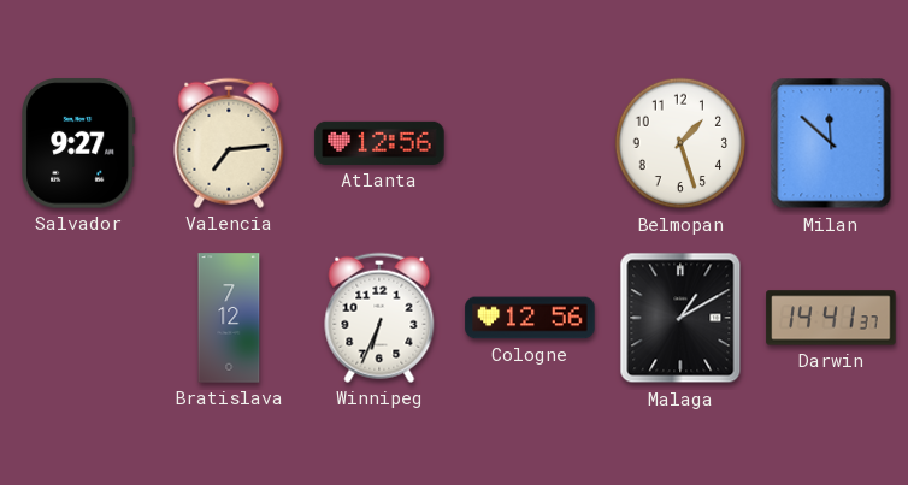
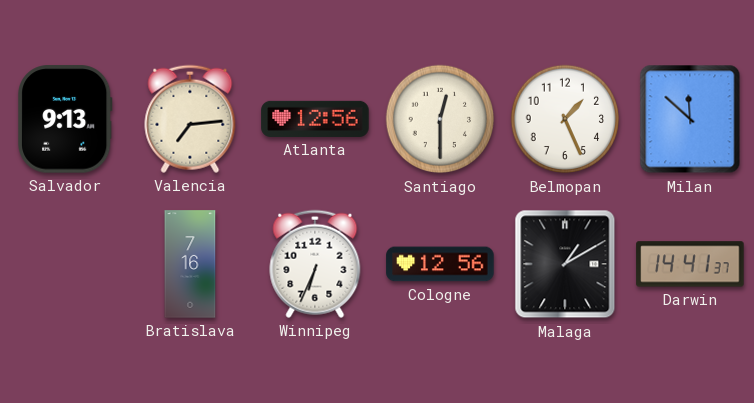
Salvador: 9:27 -> 9:13 (65, 119)
Santiago: none -> 12:30 (440, 119)
Belmopan: 1:27 -> 1:26 (565, 119)
Bratislava: 7:12 -> 7:16 (190, 264)
